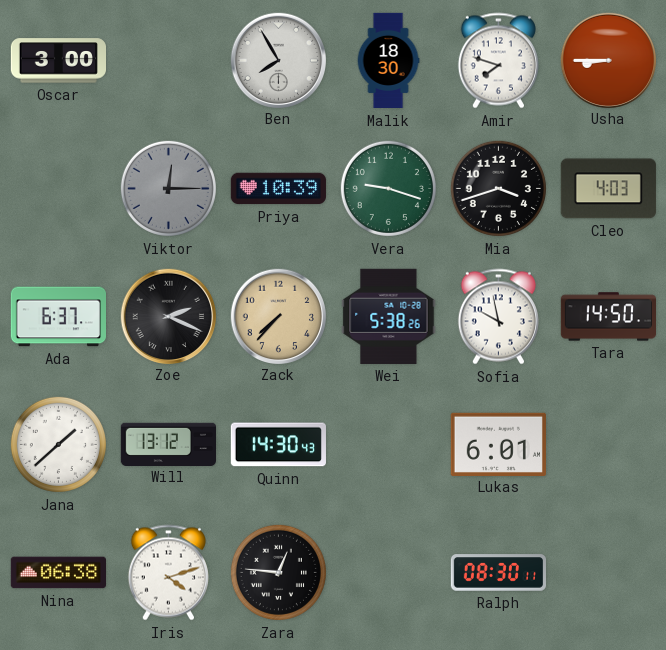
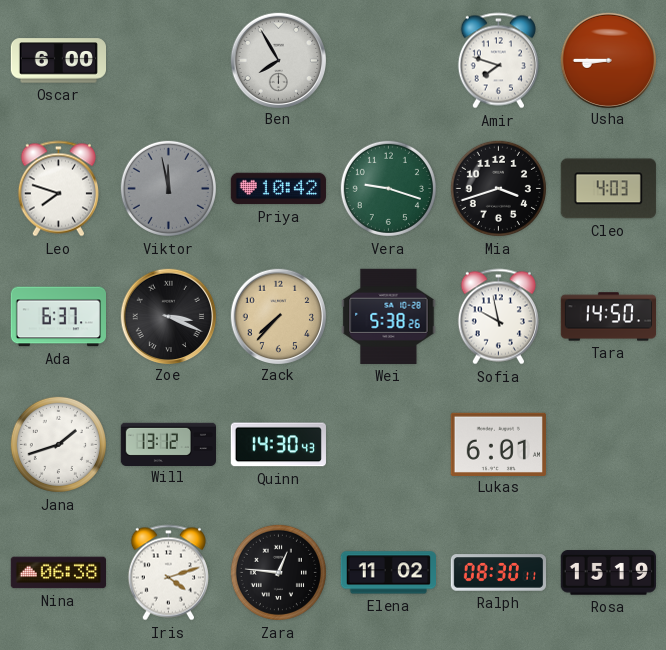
Oscar: 3:00 -> 6:00 (58, 61)
Malik: 18:30 -> none (388, 61)
Leo: none -> 7:48 (58, 189)
Viktor: 12:15 -> 11:58 (168, 188)
Priya: 10:39 -> 10:42 (278, 189)
Zoe: 2:19 -> 3:19 (168, 316)
Jana: 1:38 -> 1:42 (58, 444)
Elena: none -> 11:02 (388, 573)
Rosa: none -> 15:19 (608, 573)
